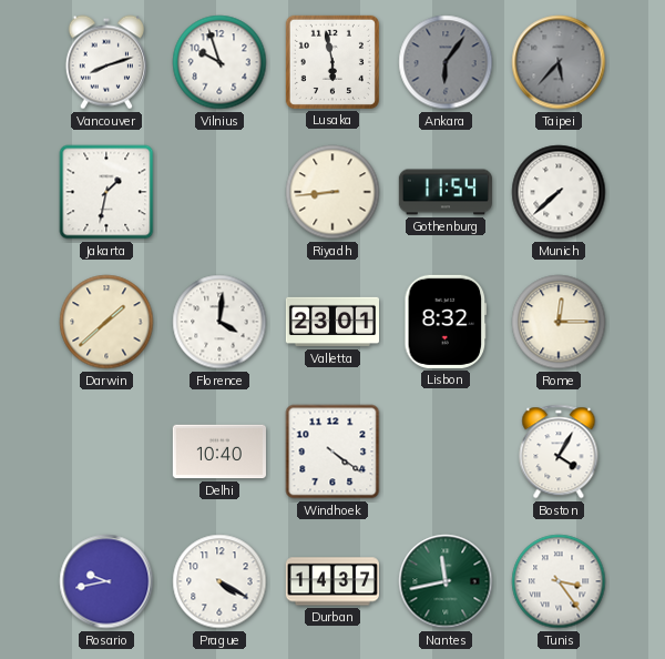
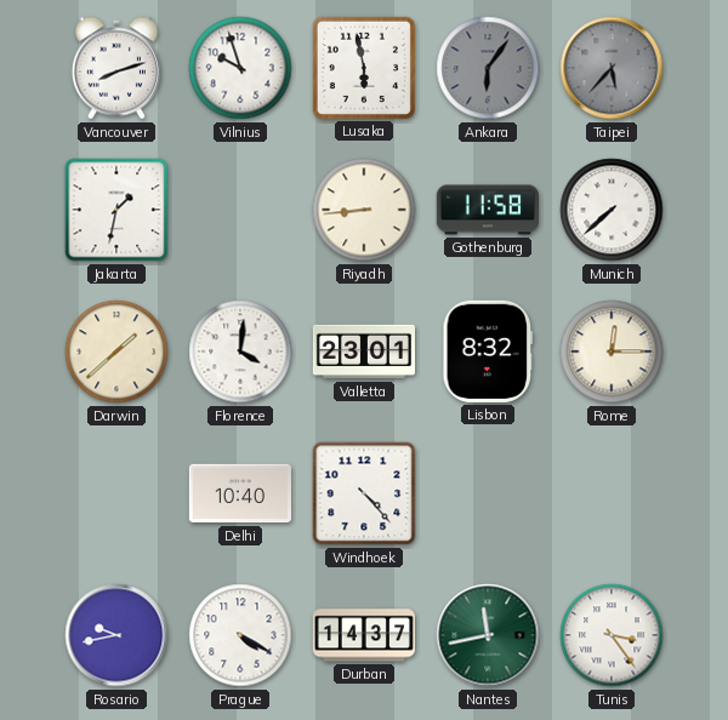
Gothenburg: 11:54 -> 11:58 (487, 210)
Windhoek: 4:21 -> 4:23 (364, 493)
Boston: 4:05 -> none (559, 452)
